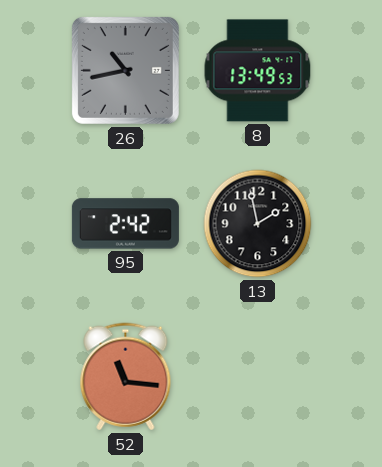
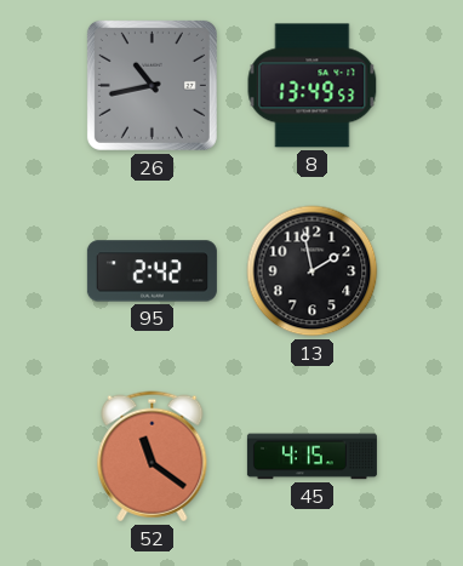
52: 11:16 -> 11:21 (153, 457)
45: none -> 4:15 (311, 457)
